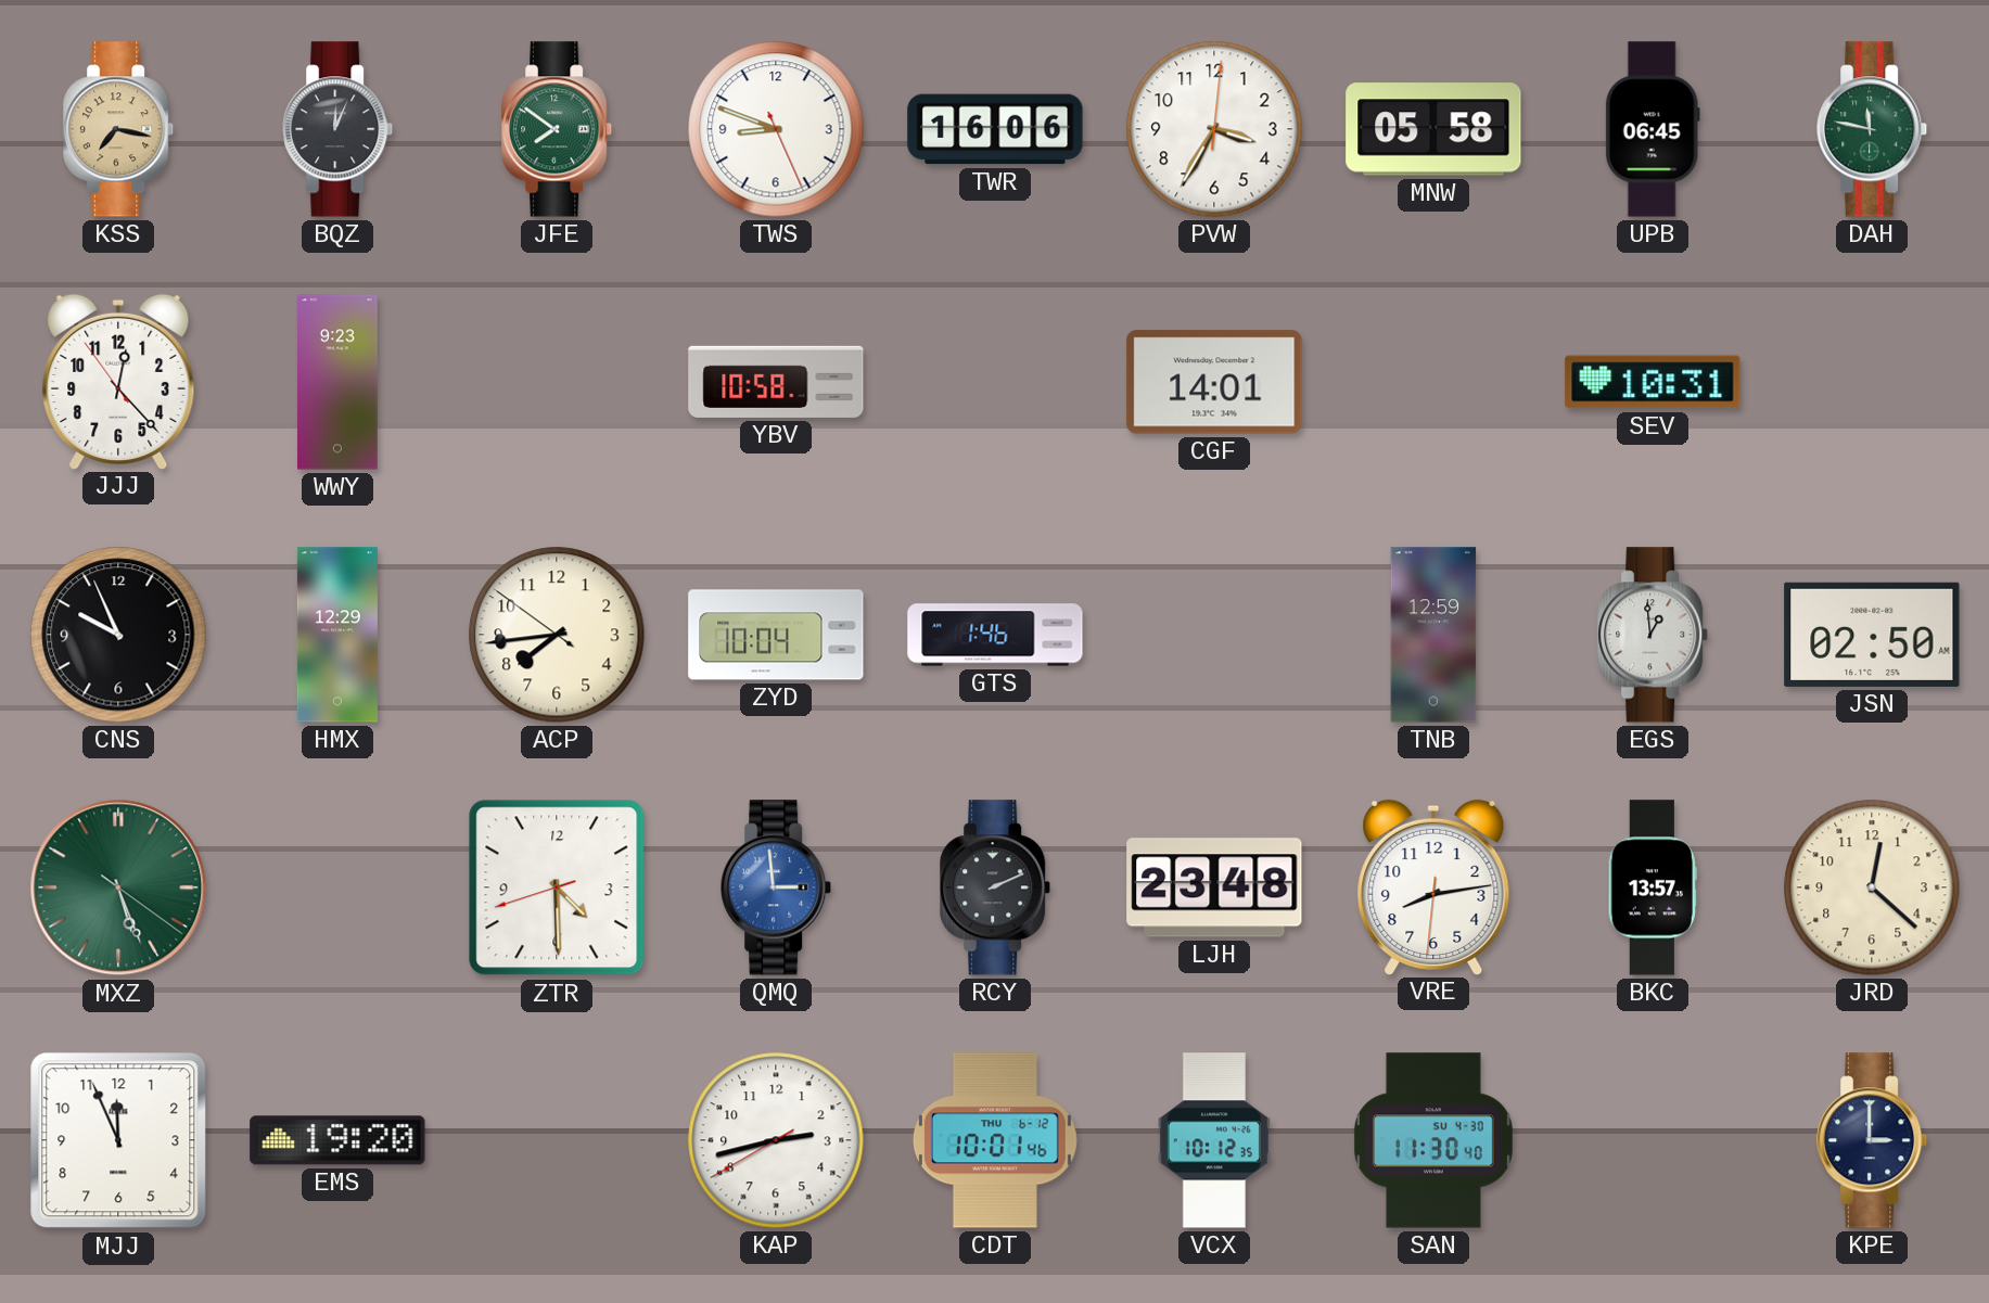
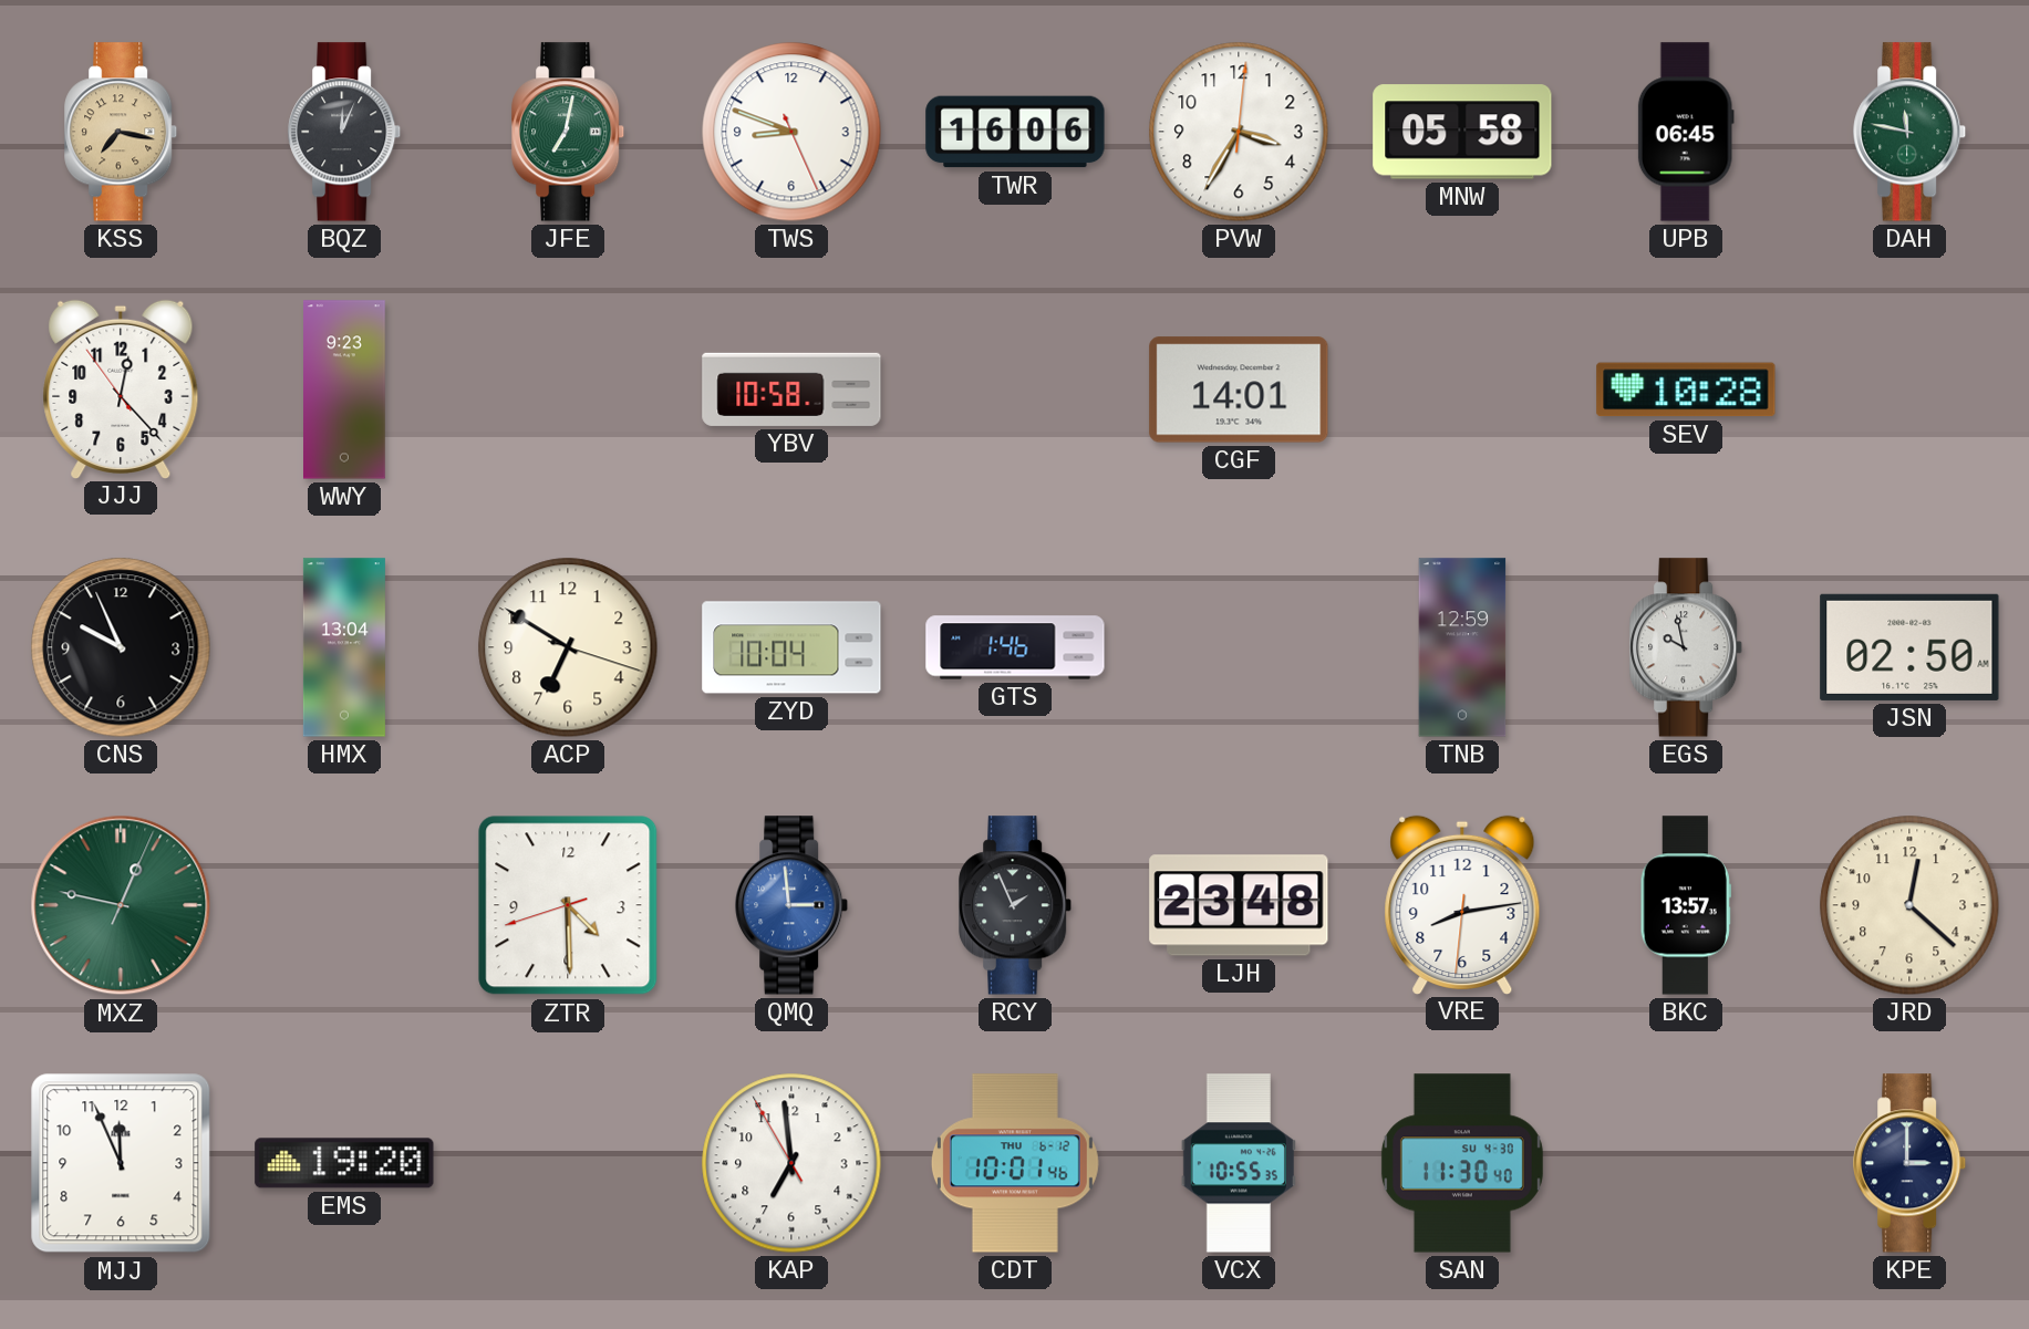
JFE: 7:51 -> 7:02 (569, 132)
SEV: 10:31 -> 10:28 (1686, 390)
HMX: 12:29 -> 13:04 (344, 647)
ACP: 7:43 -> 6:50 (568, 647)
EGS: 12:59 -> 9:58 (1687, 647)
MXZ: 5:26 -> 12:47 (121, 905)
RCY: 2:11 -> 1:56 (1016, 905)
KAP: 2:42 -> 6:58 (791, 1163)
VCX: 10:12 -> 10:55 (1239, 1163)
